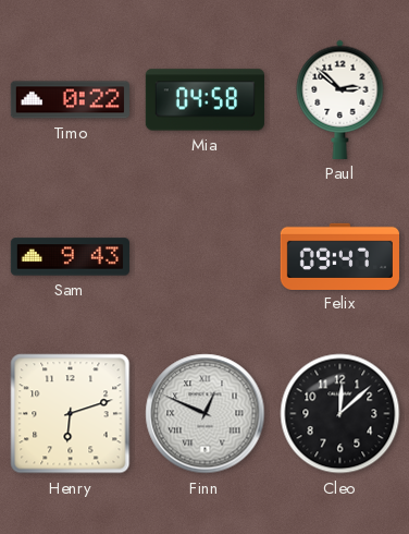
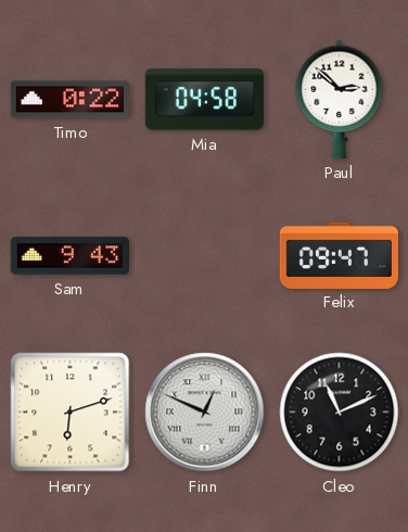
Cleo: 12:08 -> 11:11 (340, 413)
